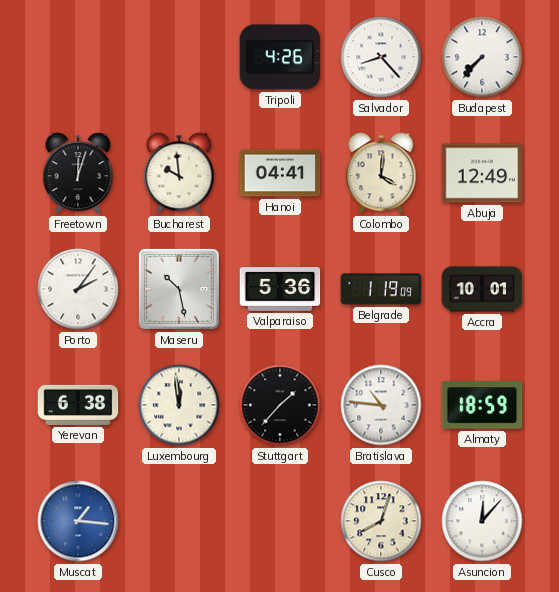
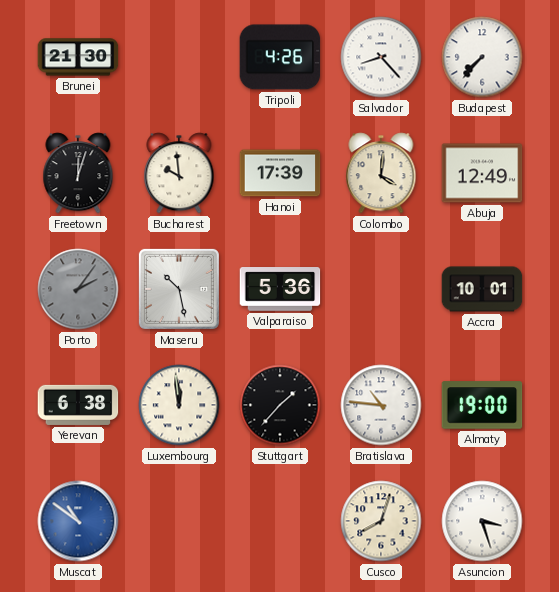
Brunei: none -> 21:30 (78, 57)
Hanoi: 04:41 -> 17:39 (280, 173)
Porto dial: white -> grey (78, 289)
Belgrade: 1:19 -> none (381, 289)
Almaty: 18:59 -> 19:00 (482, 405)
Muscat: 1:16 -> 10:51 (78, 521)
Asuncion: 12:07 -> 3:27 (482, 521)
